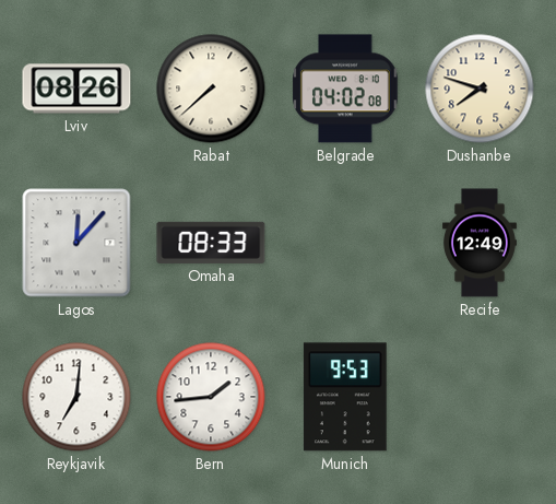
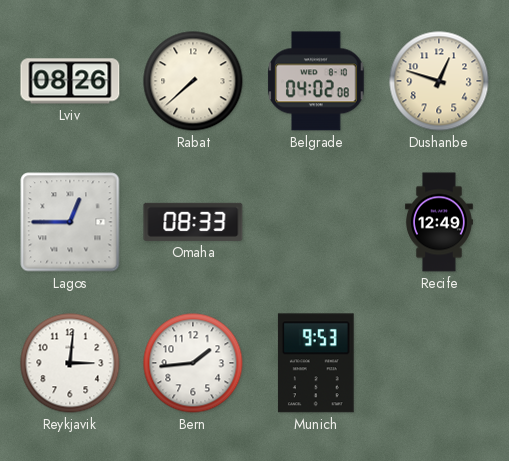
Dushanbe: 7:48 -> 12:48 (439, 81)
Lagos: 12:07 -> 12:45 (70, 222)
Reykjavik: 7:01 -> 3:01 (70, 363)
